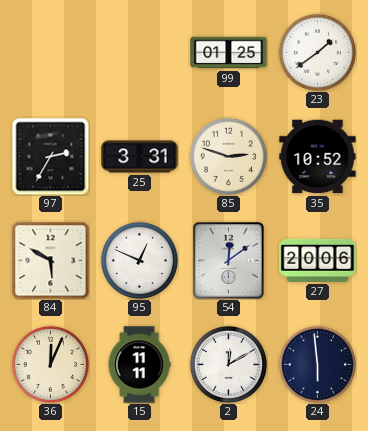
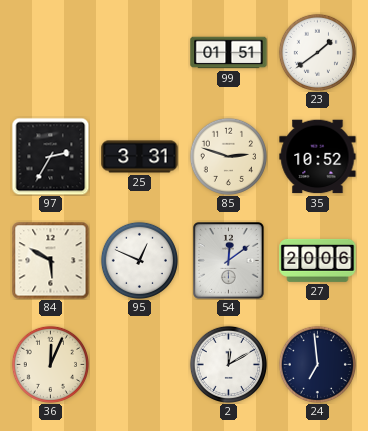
99: 01:25 -> 01:51 (229, 53)
15: 11:11 -> none (139, 365)
24: 5:59 -> 6:59 (317, 364)
